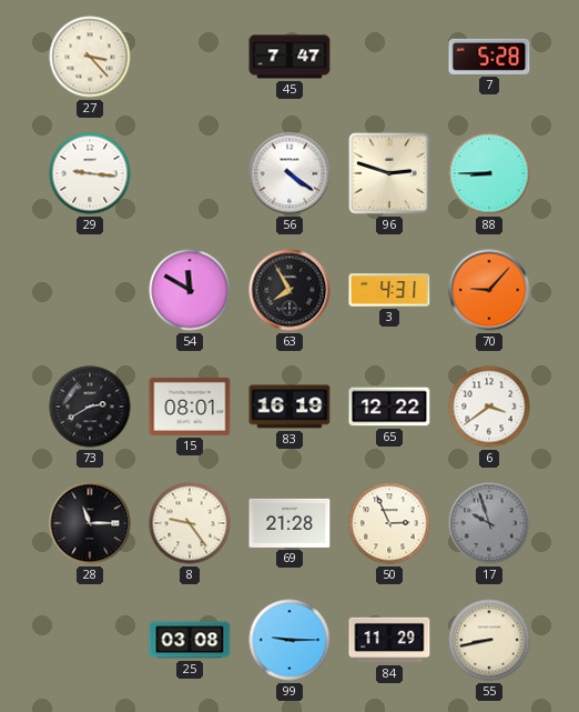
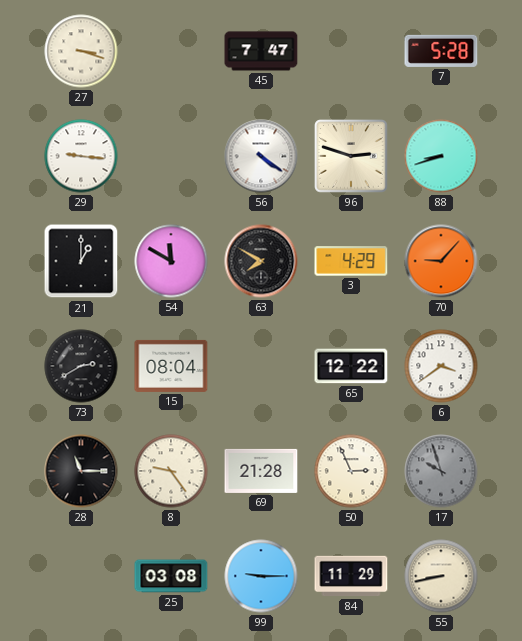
27: 3:23 -> 3:18 (81, 51)
88: 8:45 -> 8:42 (441, 156)
21: none -> 1:00 (81, 261)
63: 7:55 -> 7:50 (261, 261)
3: 4:31 -> 4:29 (351, 261)
15: 08:01 -> 08:04 (171, 366)
83: 16:19 -> none (289, 407)
